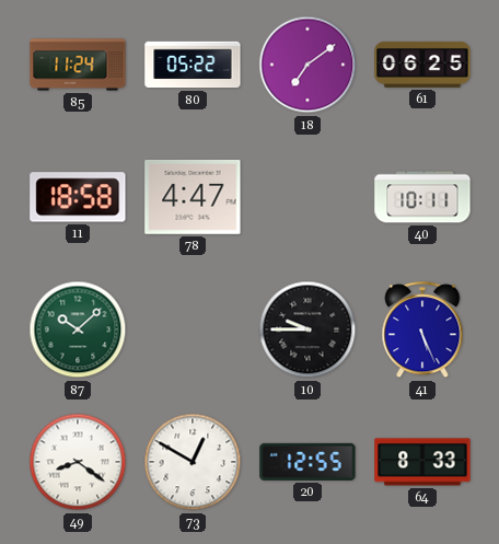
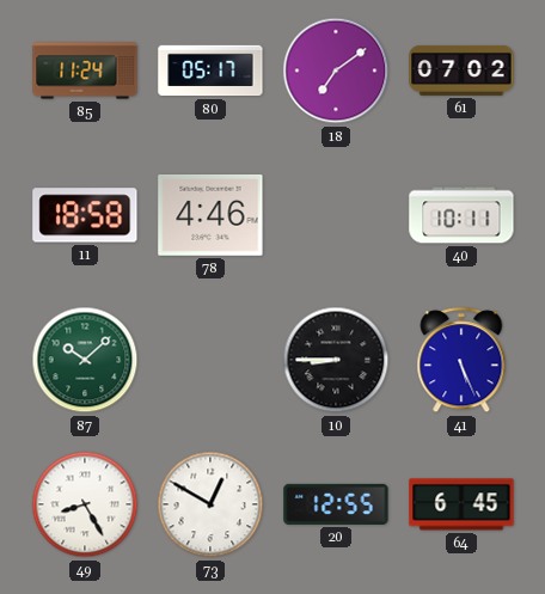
80: 05:22 -> 05:17 (210, 71)
61: 06:25 -> 07:02 (461, 71)
78: 4:47 -> 4:46 (210, 215)
10: 9:45 -> 8:45 (336, 360)
49: 8:21 -> 8:25 (85, 504)
64: 8:33 -> 6:45 (461, 504)
